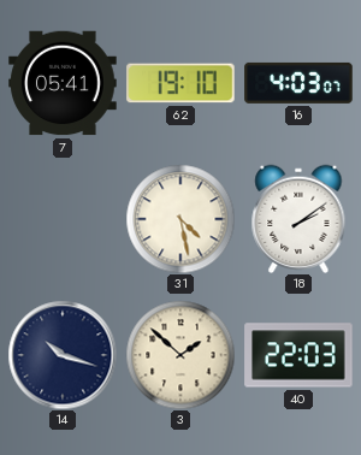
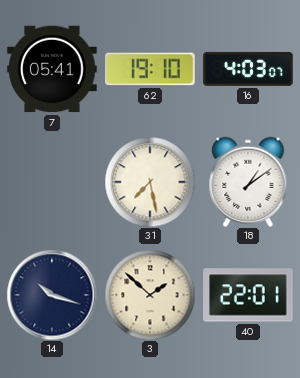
31: 4:28 -> 7:28 (150, 182)
18: 2:09 -> 1:09 (248, 181)
40: 22:03 -> 22:01 (248, 295)
